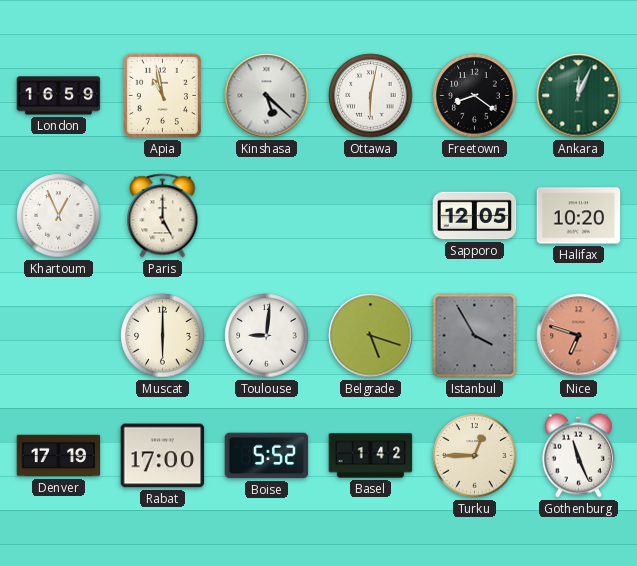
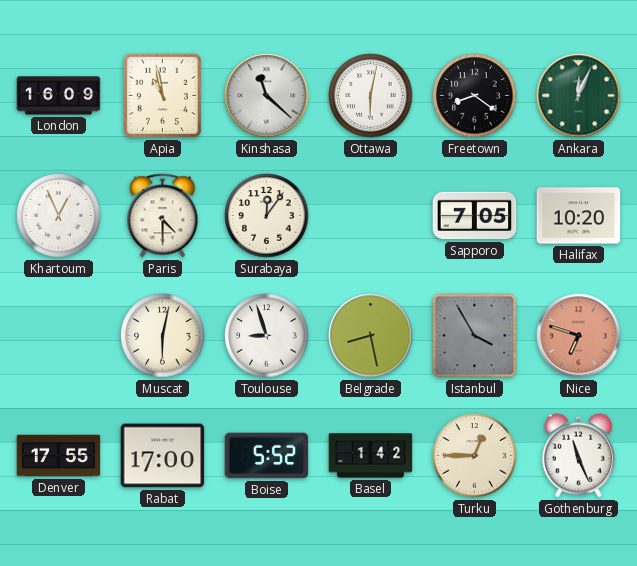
London: 16:59 -> 16:09 (59, 96)
Kinshasa: 5:22 -> 11:22 (267, 96)
Paris: 5:00 -> 4:30 (163, 216)
Surabaya: none -> 12:06 (267, 216)
Sapporo: 12:05 -> 7:05 (475, 216)
Muscat: 6:00 -> 6:02 (163, 336)
Toulouse: 9:01 -> 8:57 (267, 336)
Belgrade: 5:18 -> 8:28 (371, 336)
Denver: 17:19 -> 17:55 (59, 456)
